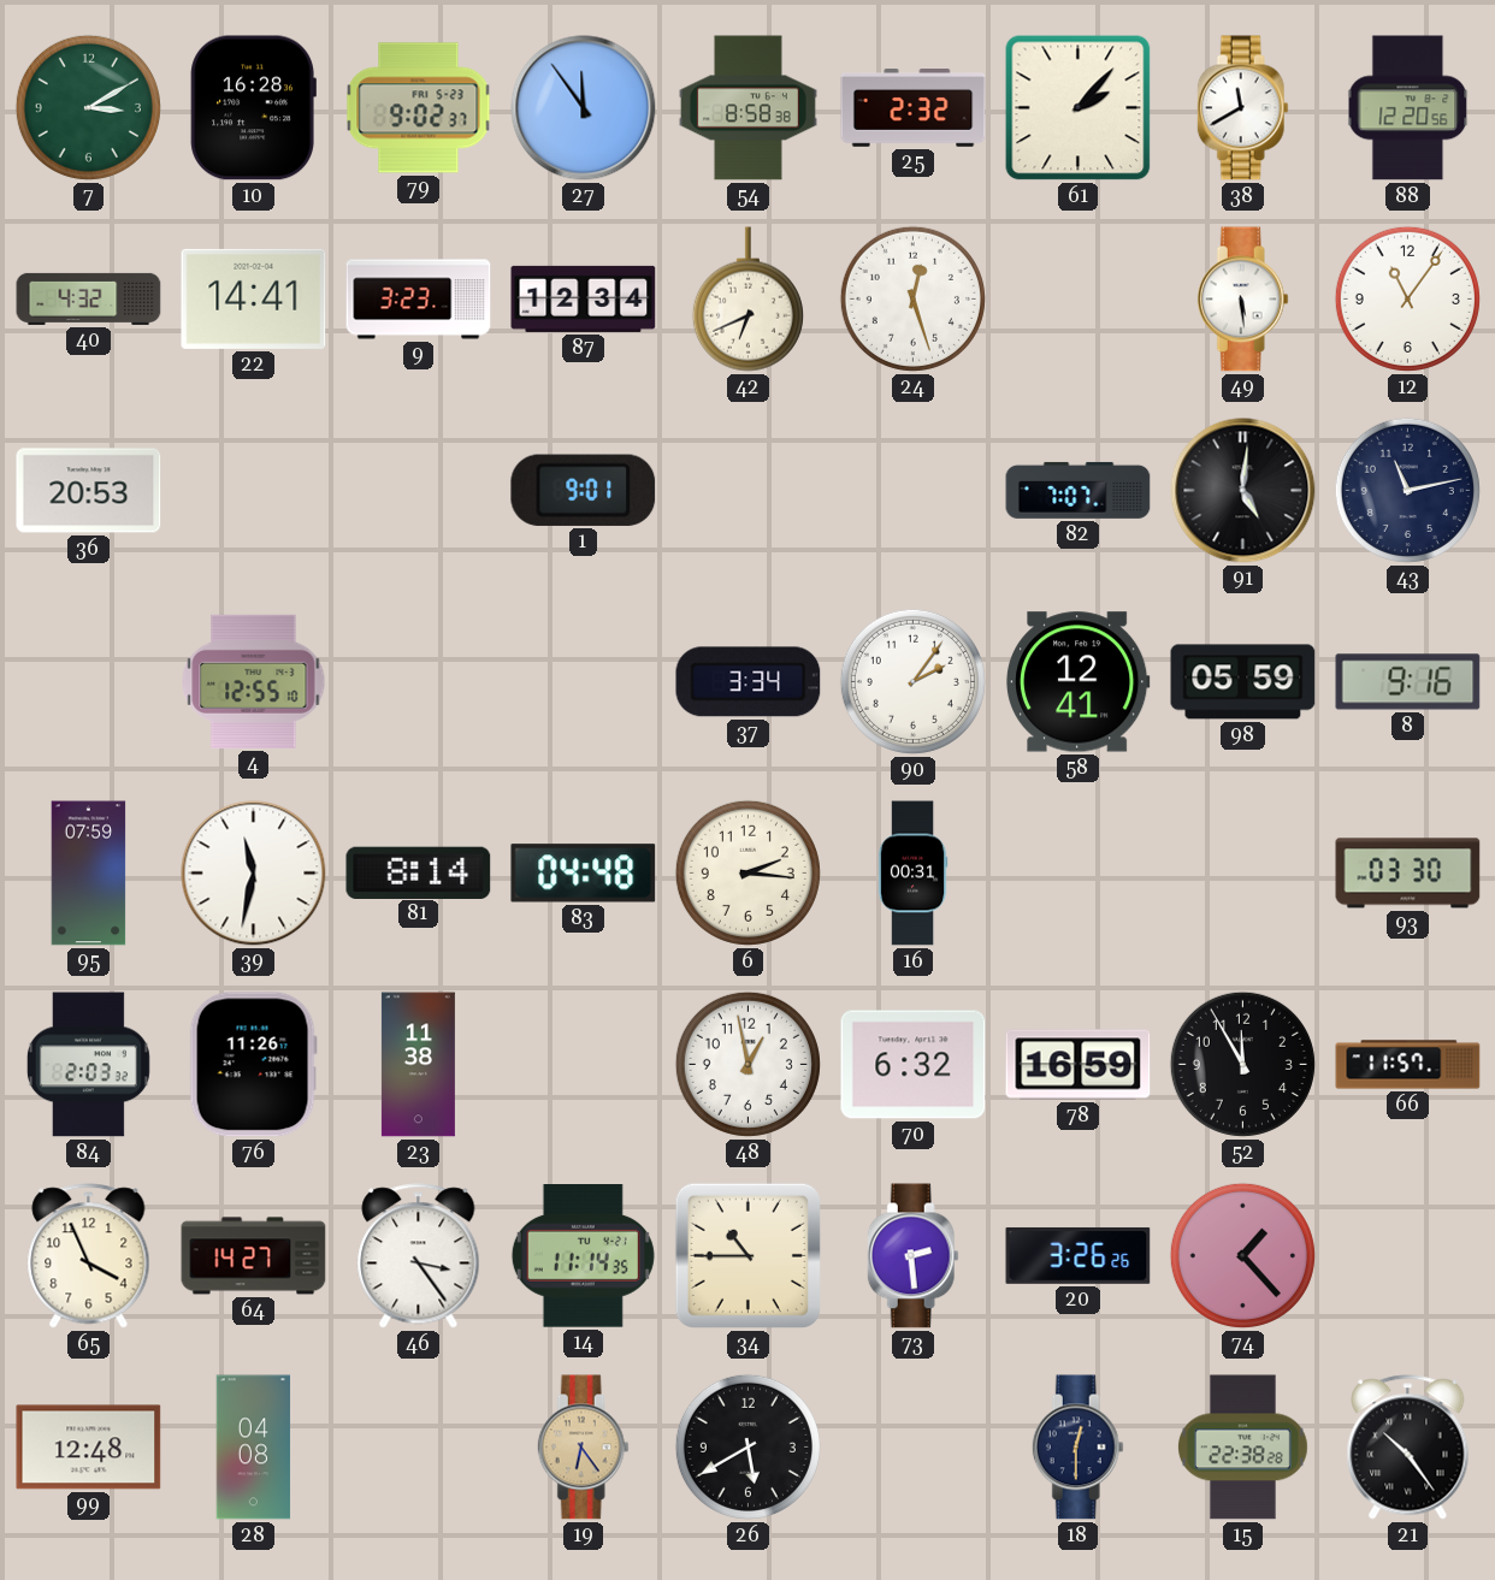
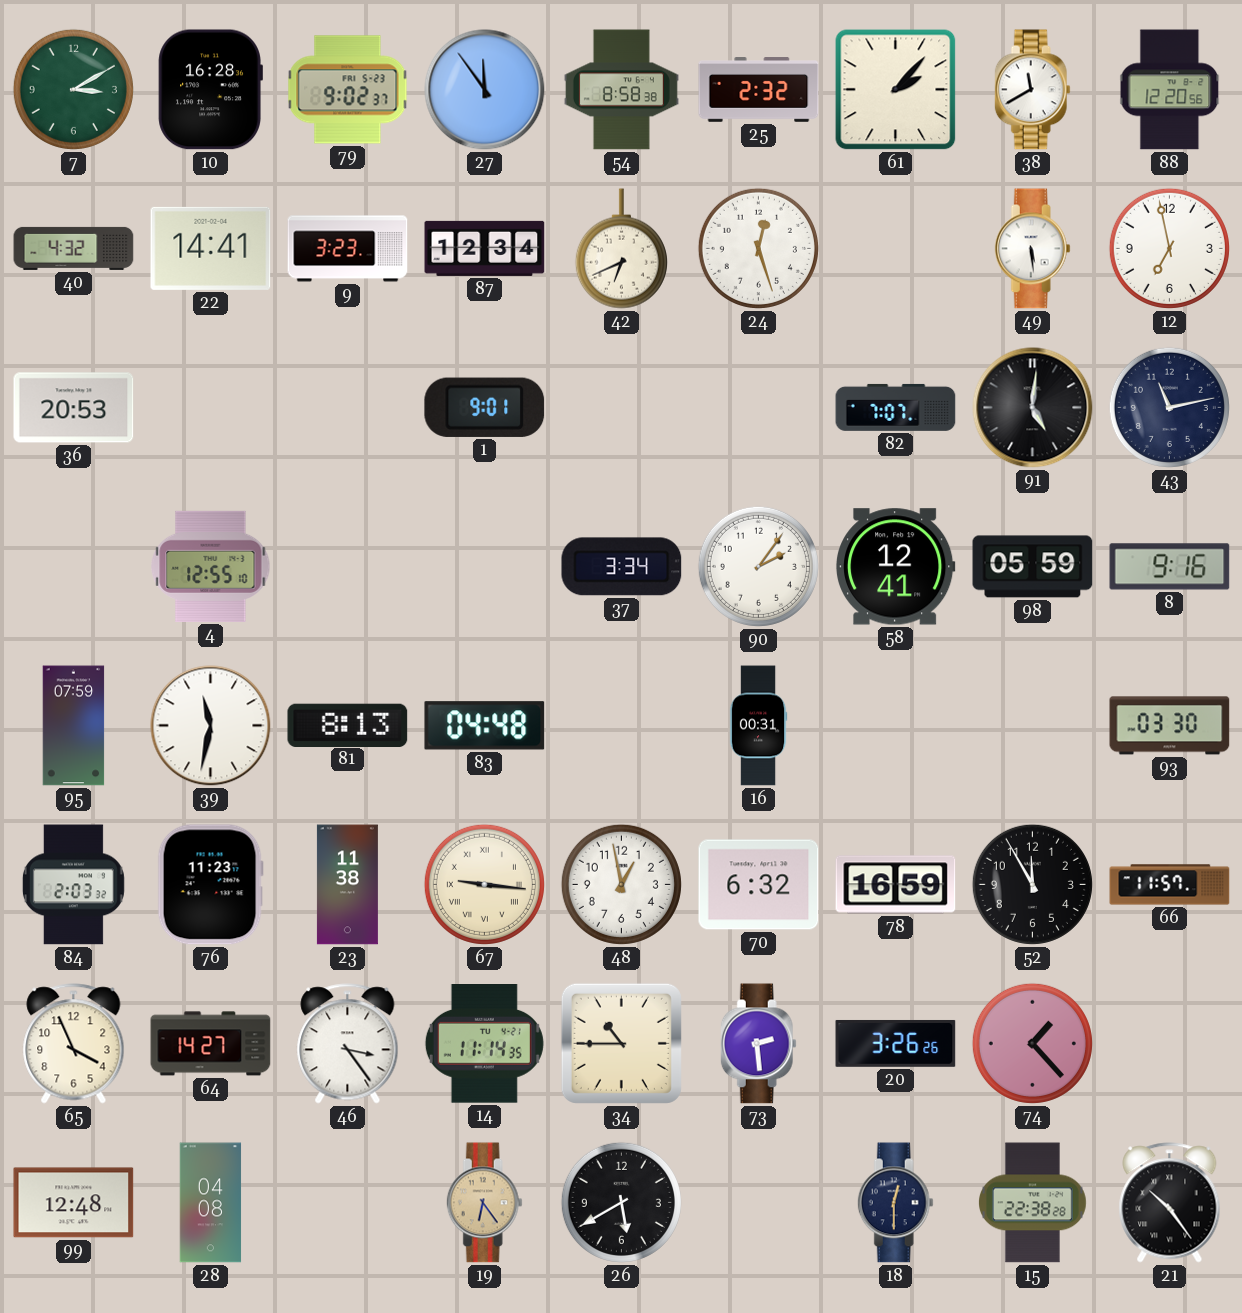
12: 11:06 -> 6:58 (1169, 248)
81: 8:14 -> 8:13 (348, 725)
6: 2:16 -> none (747, 872)
76: 11:26 -> 11:23 (210, 885)
67: none -> 9:16 (484, 884)
